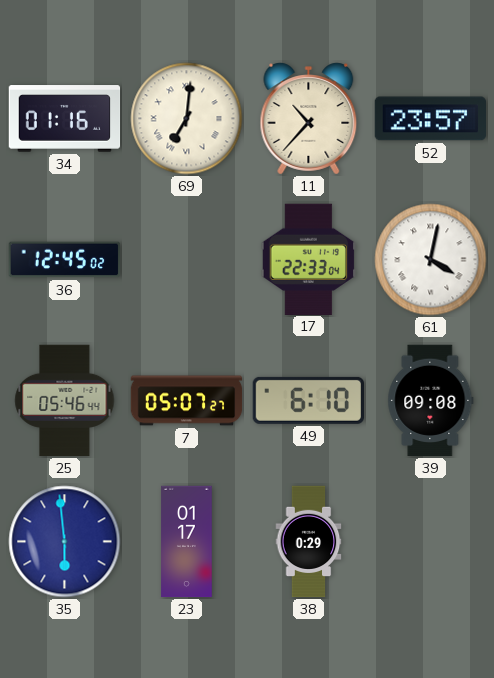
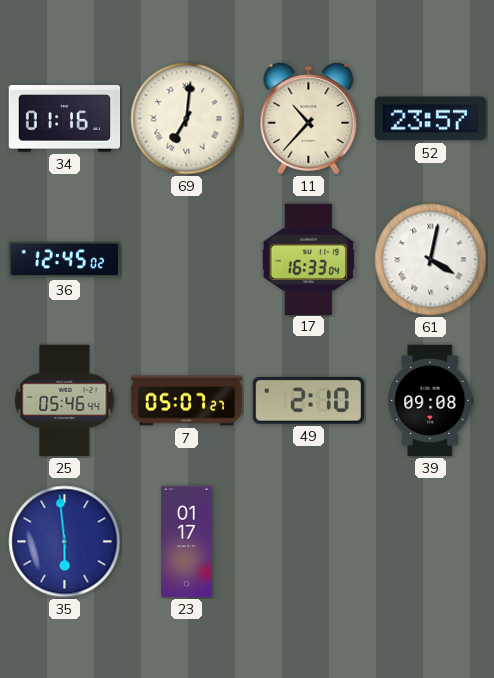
17: 22:33 -> 16:33 (309, 259)
49: 6:10 -> 2:10 (308, 400)
38: 0:29 -> none (309, 542)
